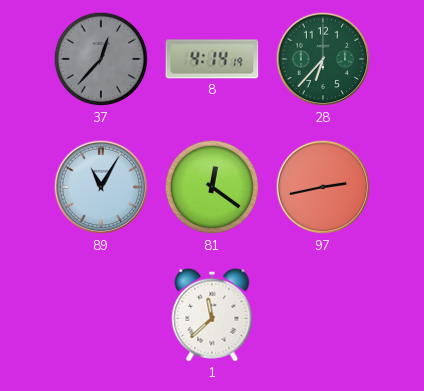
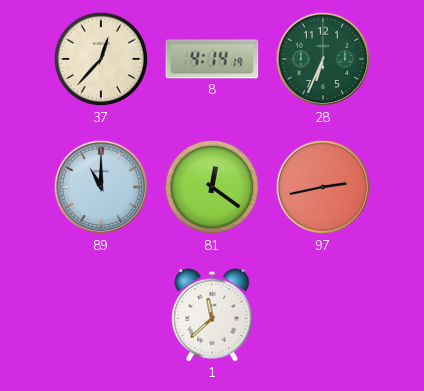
37 dial: grey -> cream (101, 59)
28: 6:37 -> 6:34 (323, 59)
89: 11:05 -> 11:00 (101, 187)
